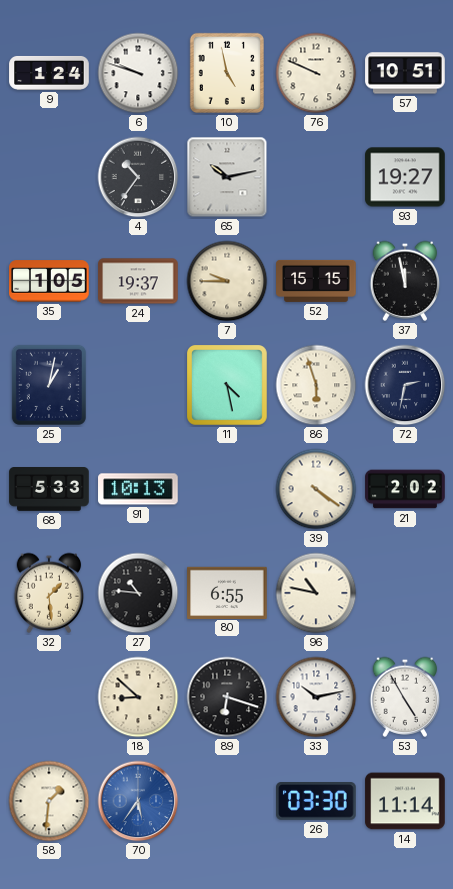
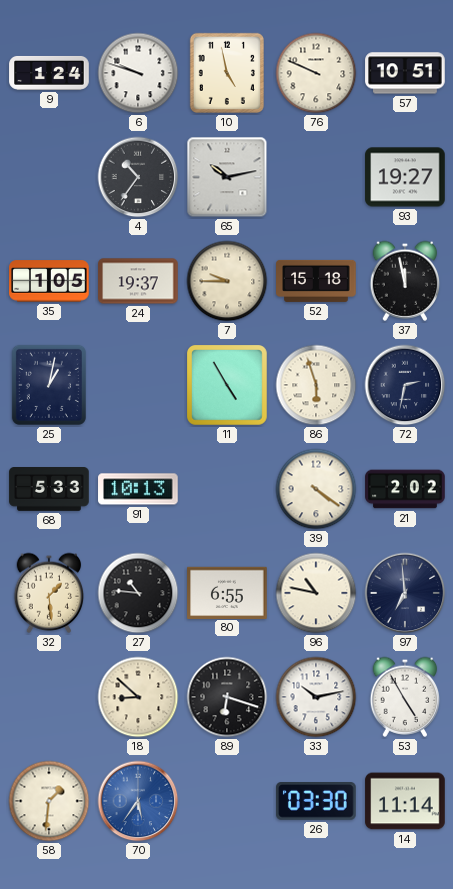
52: 15:15 -> 15:18 (316, 281)
11: 4:28 -> 4:55 (228, 386)
97: none -> 6:59 (405, 593)
